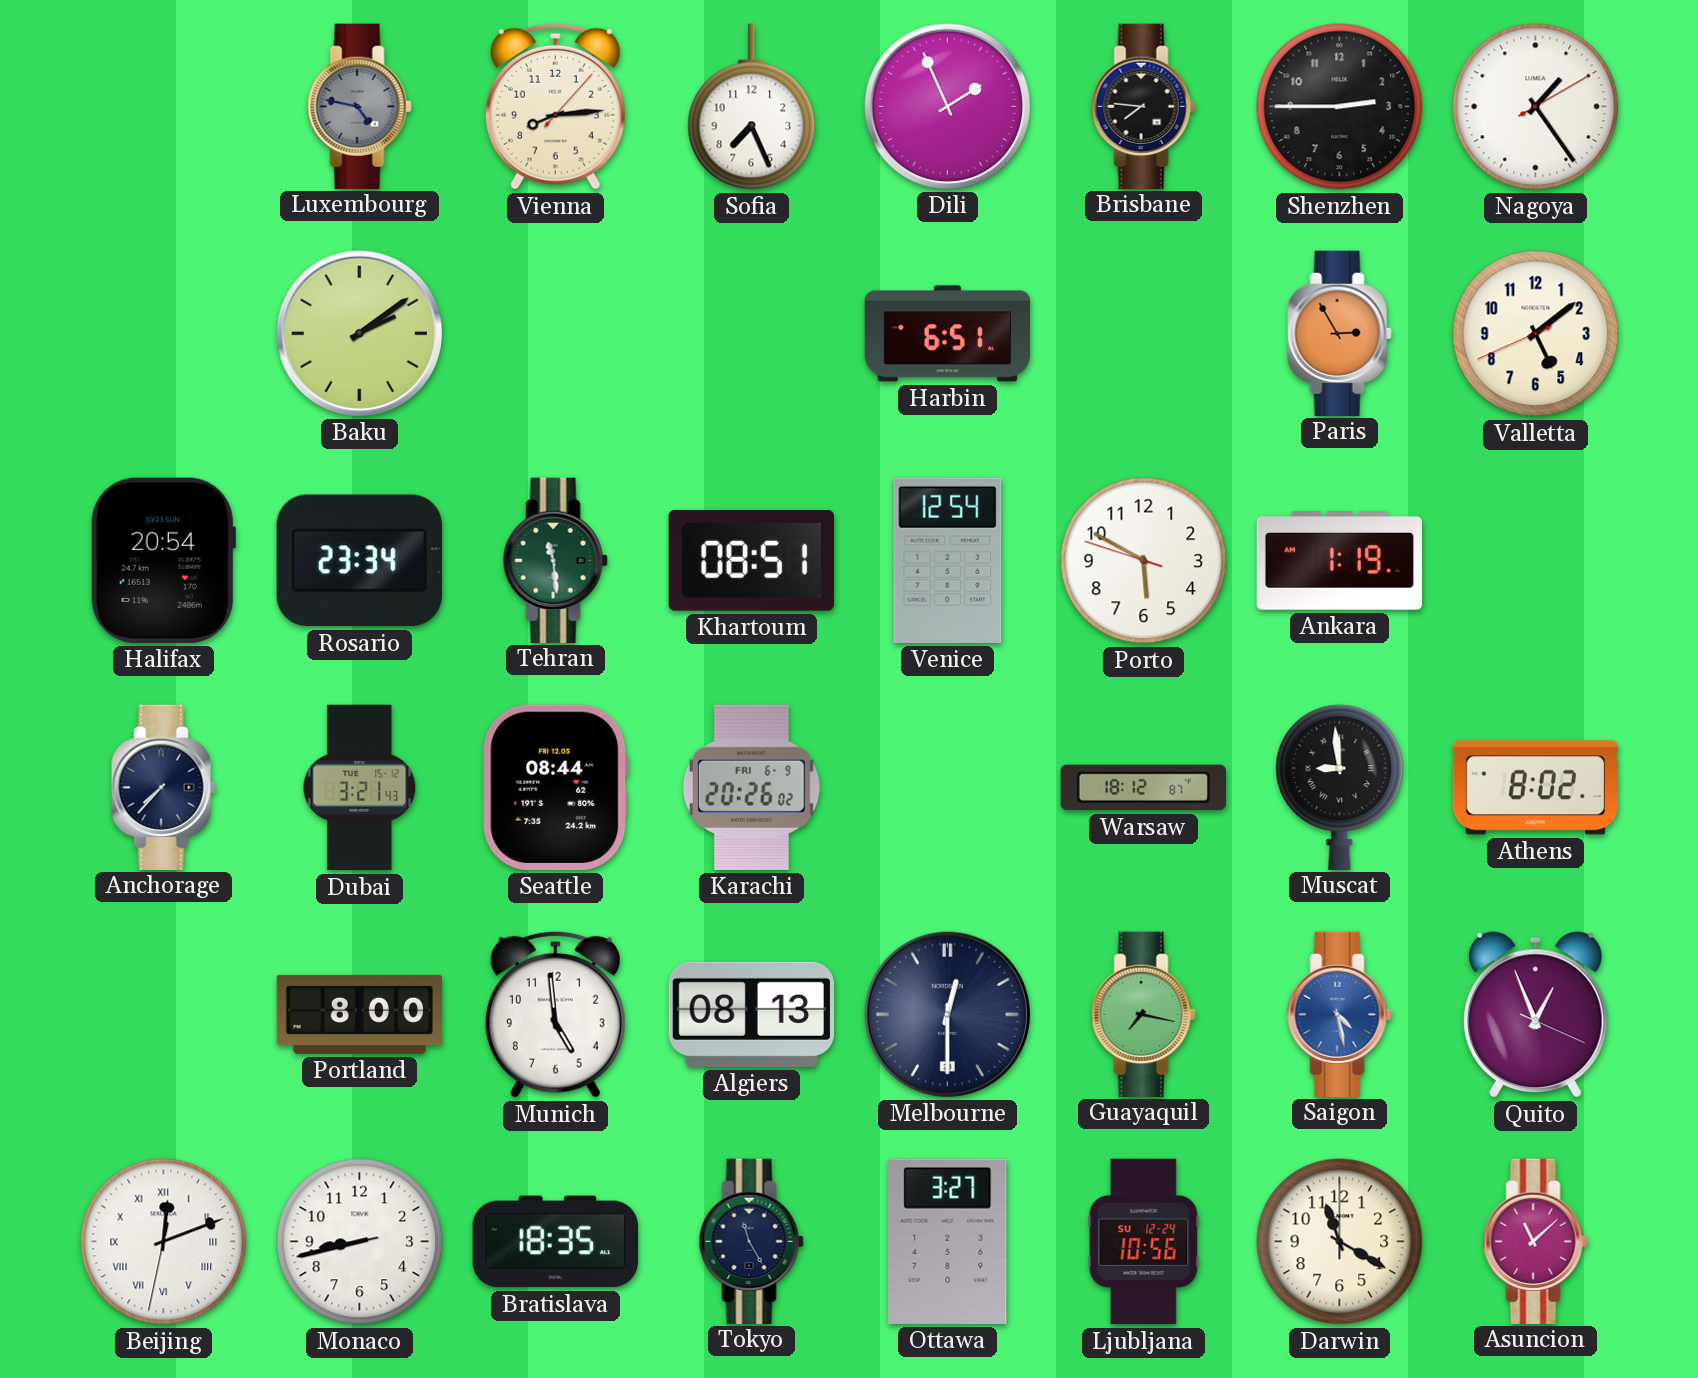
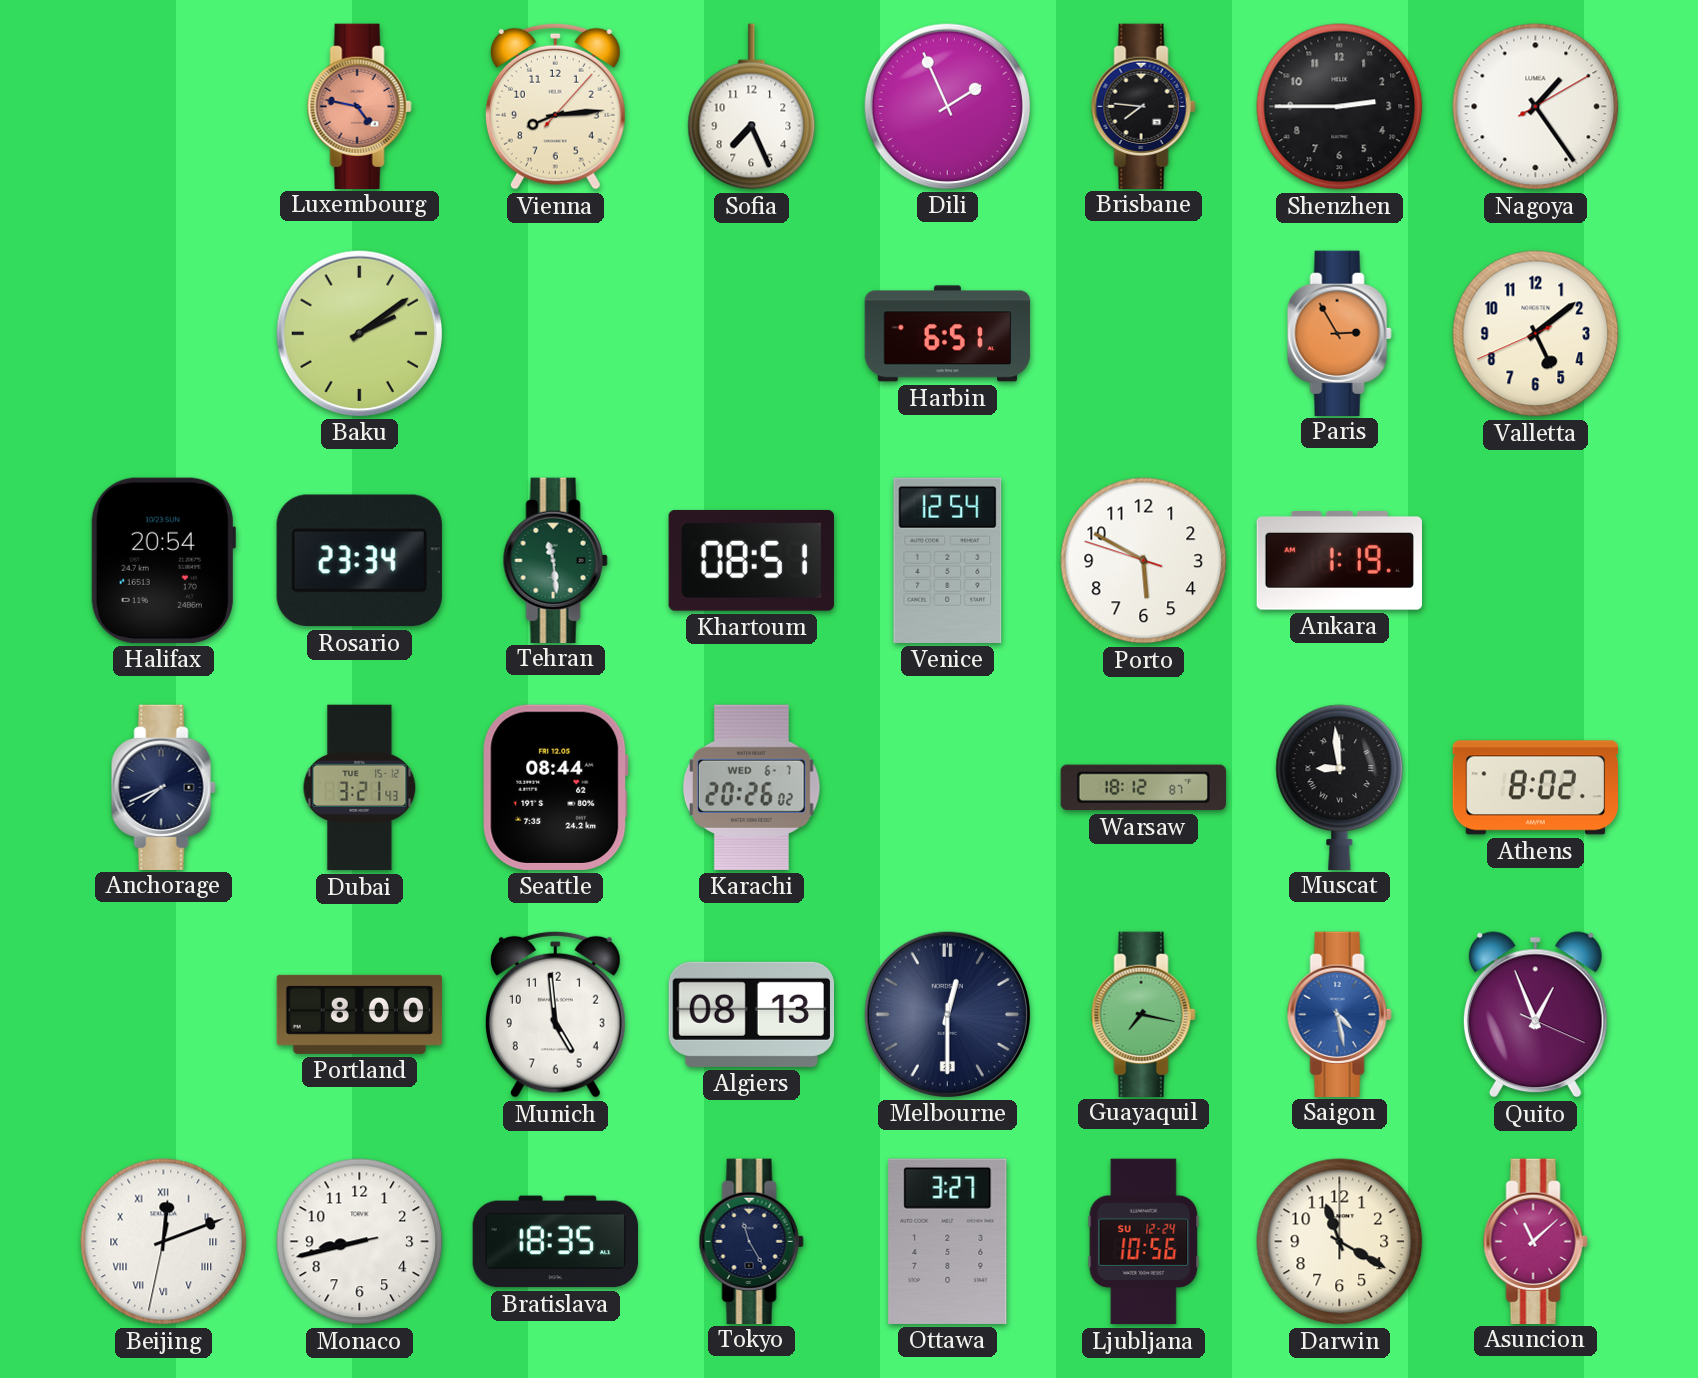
Luxembourg dial: grey -> salmon (359, 106)
Anchorage: 7:37 -> 7:41 (163, 787)
Karachi date: FRI 6-9 -> WED 6-7 (751, 787)
